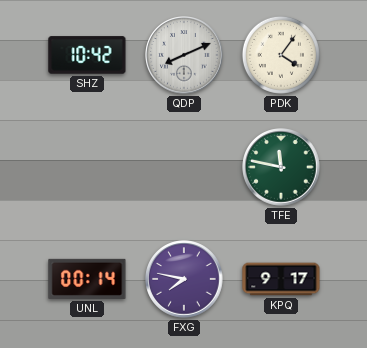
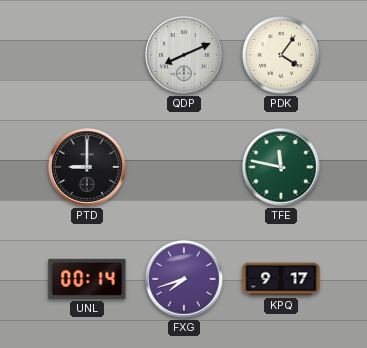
SHZ: 10:42 -> none (87, 55)
PTD: none -> 9:00 (87, 167)
FXG: 7:47 -> 7:42 (184, 279)
